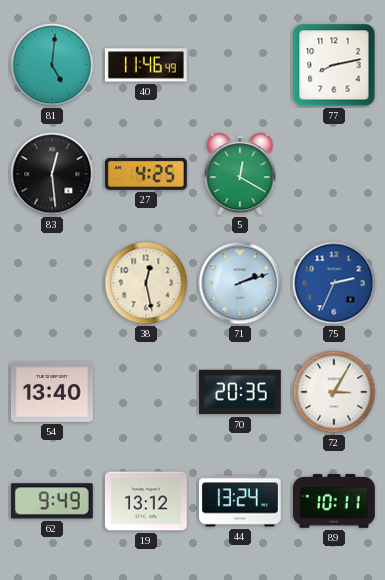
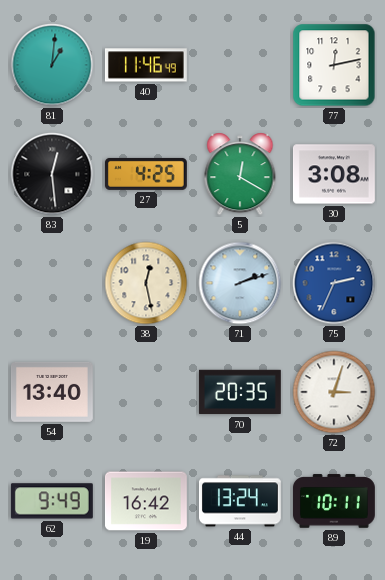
81: 5:01 -> 1:01 (52, 65)
77: 8:13 -> 12:13 (334, 65)
30: none -> 3:08 (334, 174)
72: 3:05 -> 3:03 (334, 392)
19: 13:12 -> 16:42 (146, 501)
